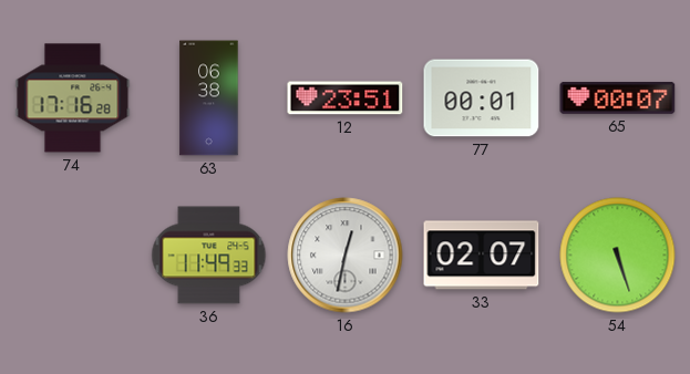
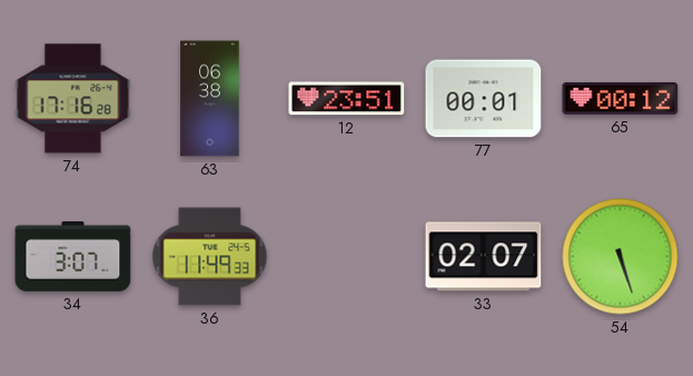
65: 00:07 -> 00:12 (621, 98)
34: none -> 3:07 (73, 257)
16: 12:32 -> none (346, 256)
